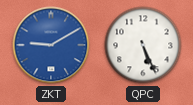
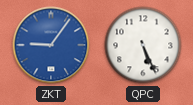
ZKT: 9:10 -> 9:06 (51, 45)
